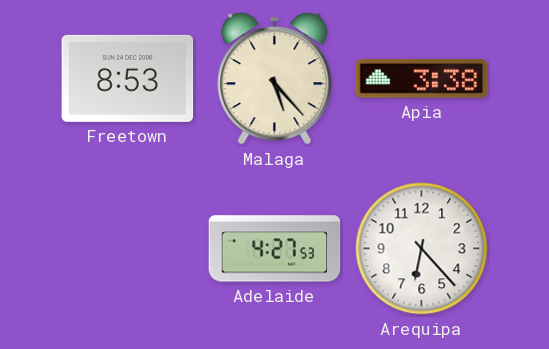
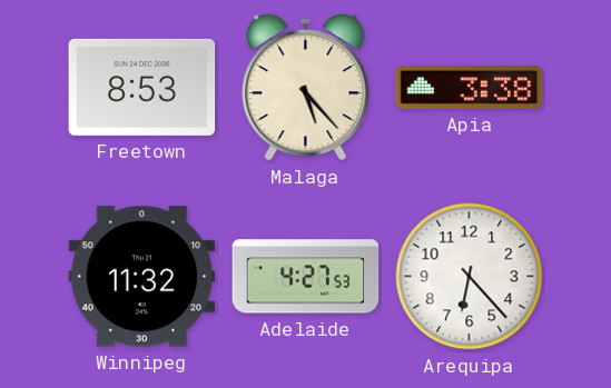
Winnipeg: none -> 11:32 (142, 277)
